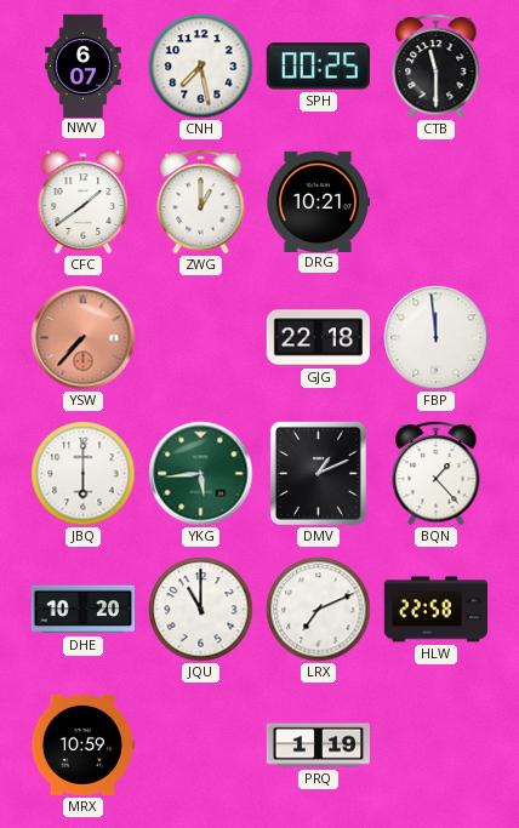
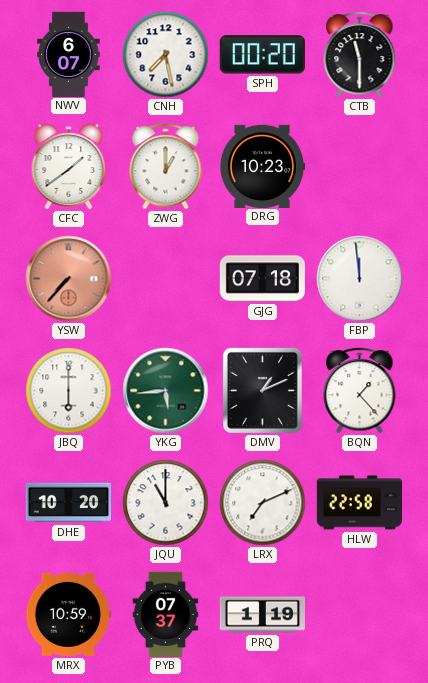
SPH: 00:25 -> 00:20 (262, 55)
DRG: 10:21 -> 10:23 (261, 166)
GJG: 22:18 -> 07:18 (262, 279)
PYB: none -> 07:37 (166, 614)
